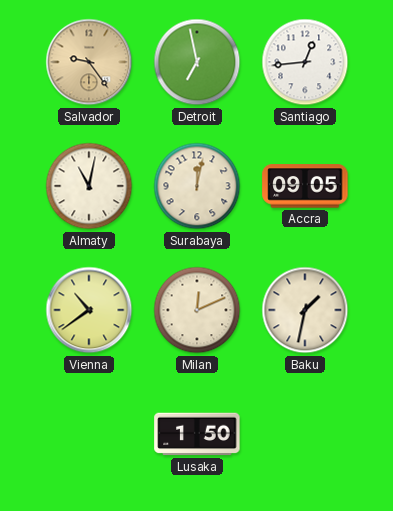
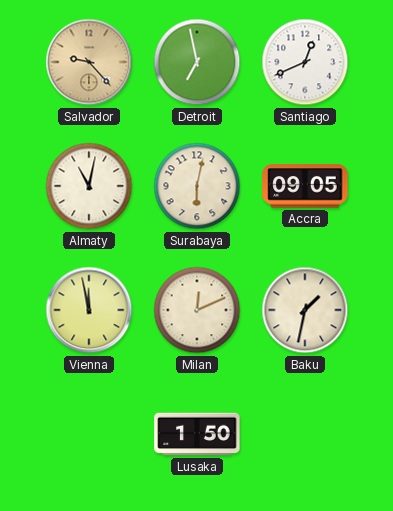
Salvador: 9:24 -> 9:23 (89, 62)
Santiago: 12:44 -> 12:41 (305, 62)
Surabaya: 12:02 -> 6:02 (197, 186)
Vienna: 10:39 -> 11:58 (89, 310)
